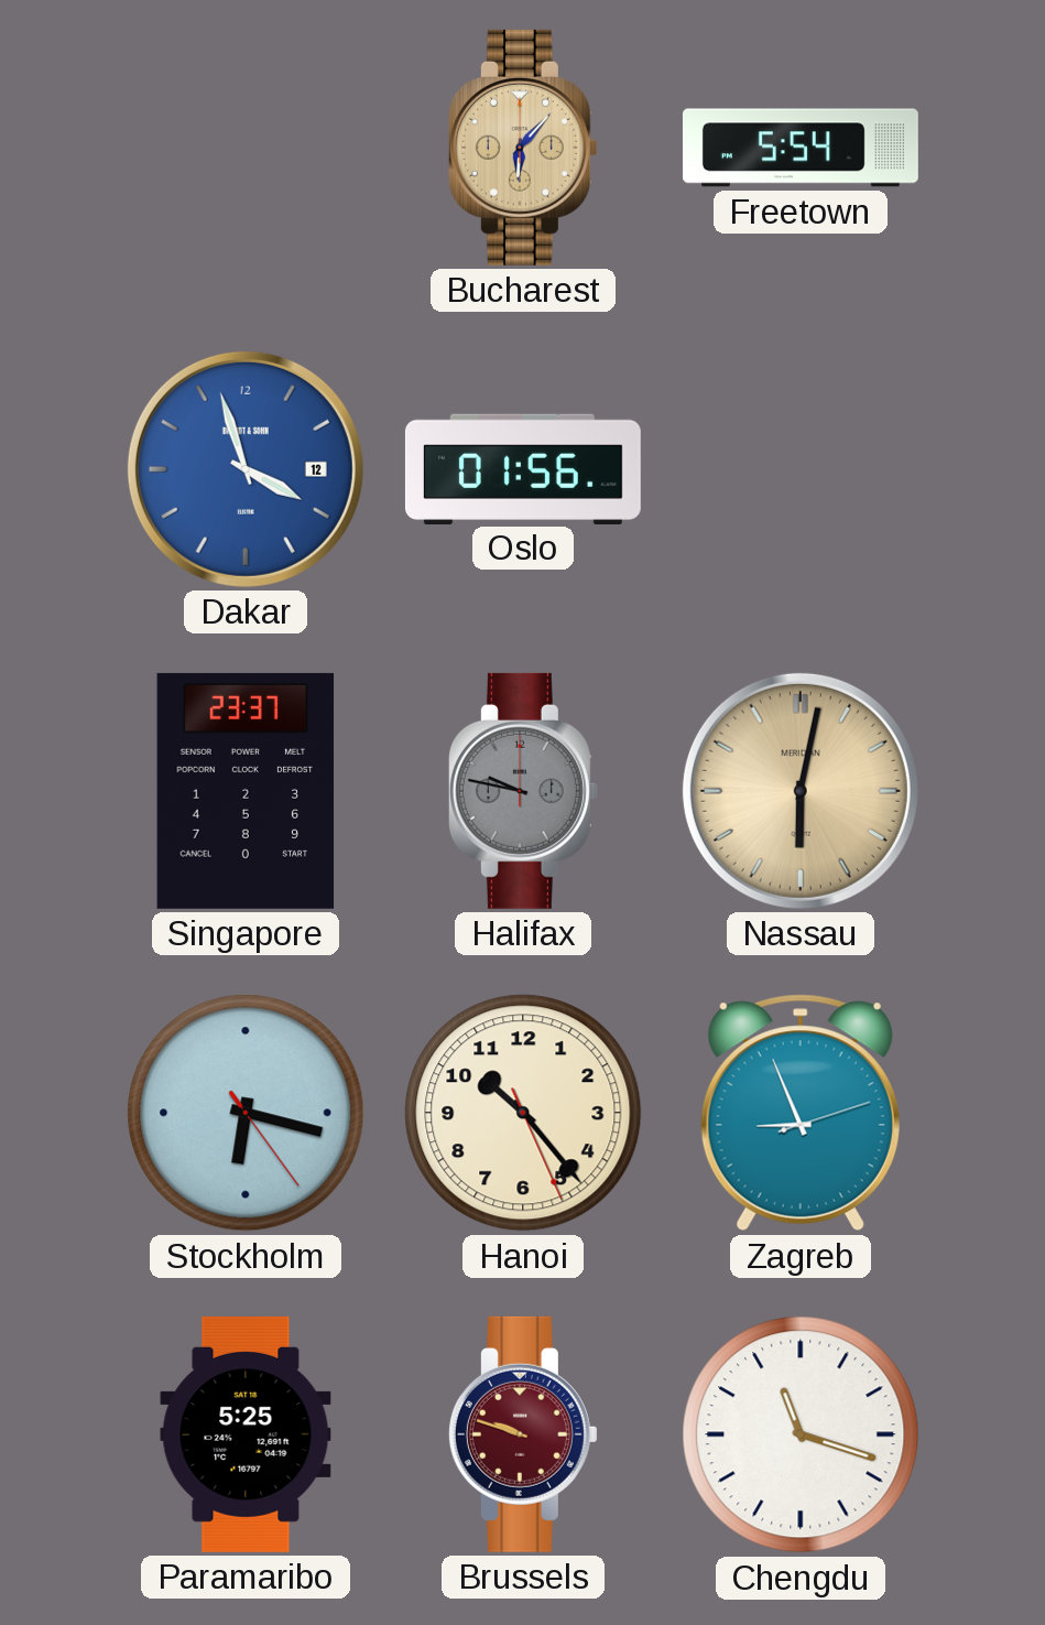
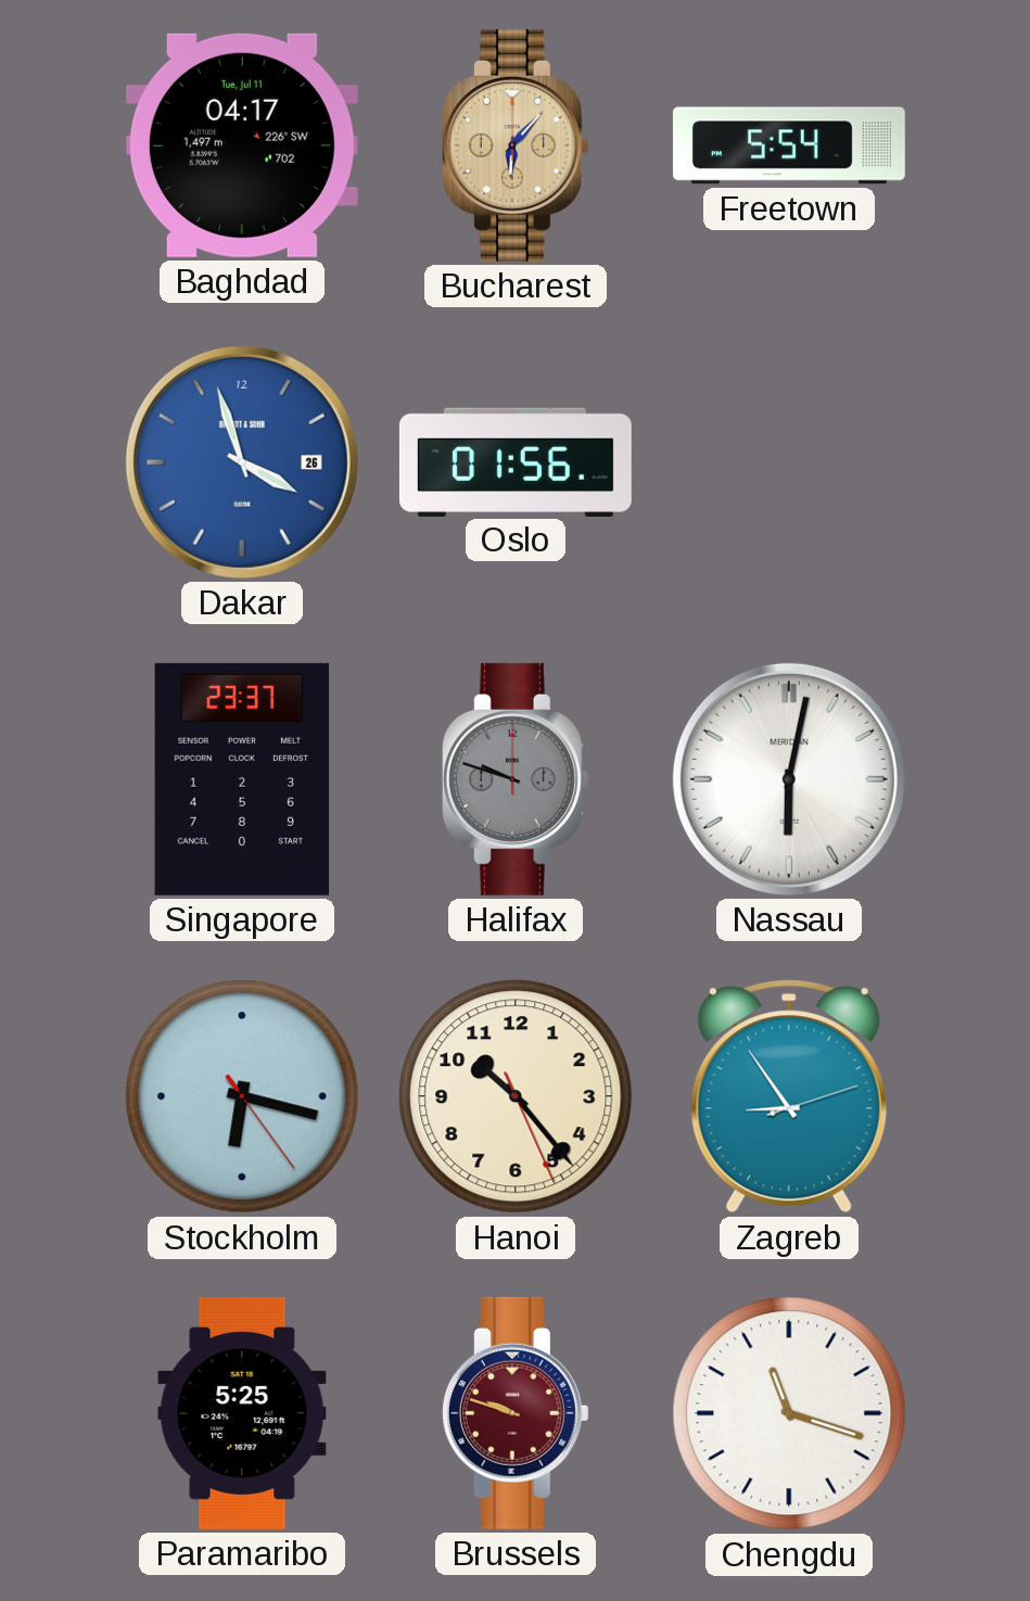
Baghdad: none -> 04:17 (242, 145)
Dakar date: 12 -> 26 (242, 462)
Halifax: 9:47 -> 9:48 (516, 779)
Nassau dial: champagne -> white (789, 779)
Zagreb: 8:56 -> 8:54 (789, 1096)
